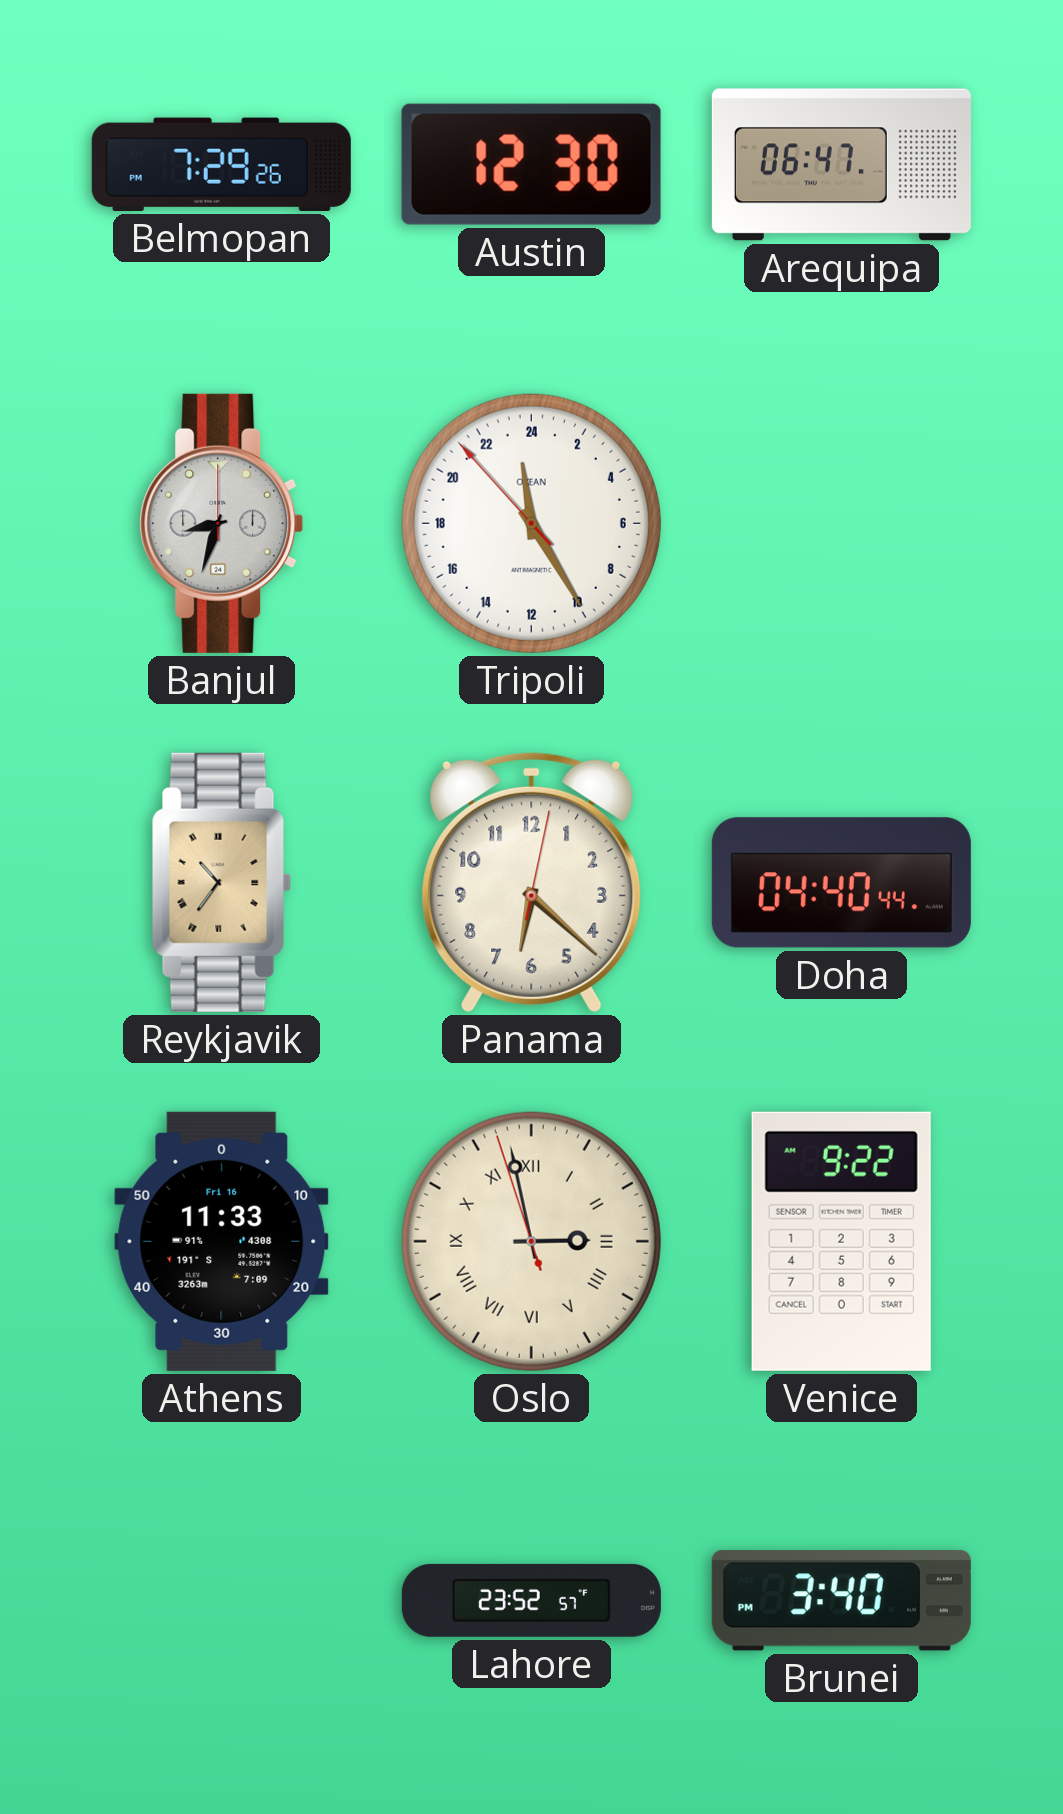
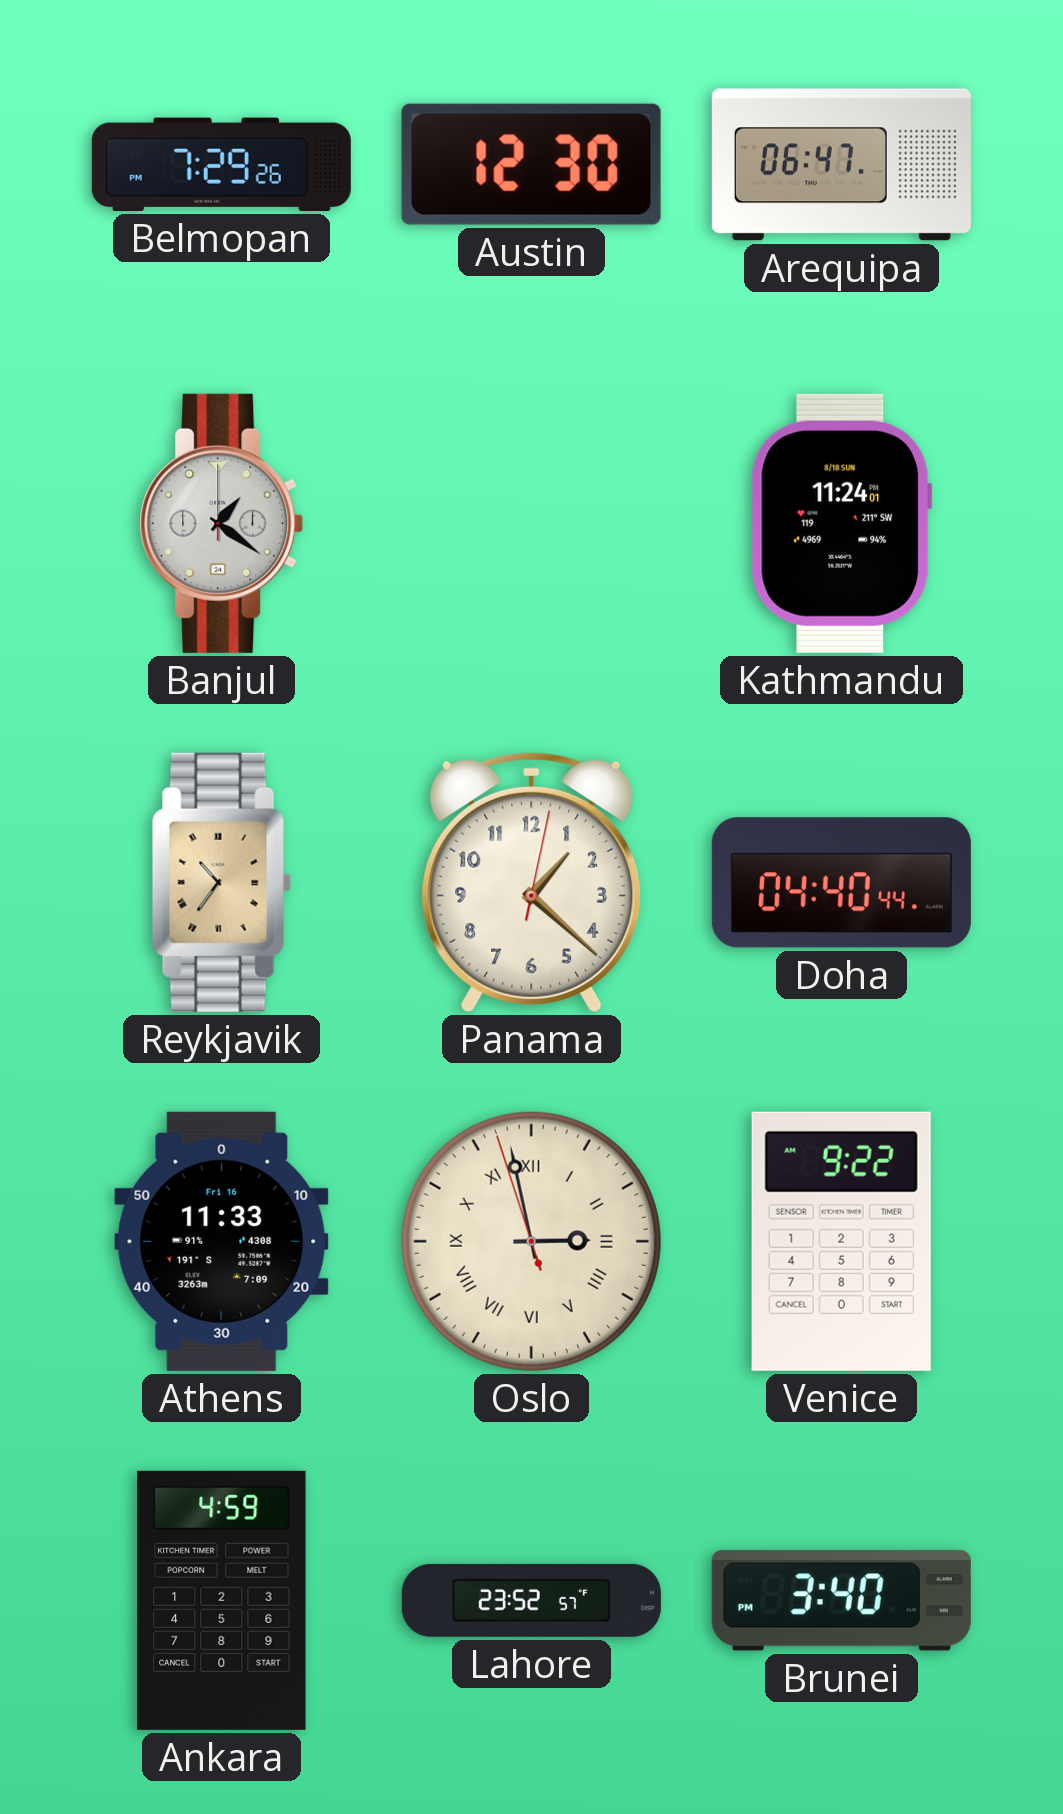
Banjul: 8:33 -> 1:21 (222, 523)
Tripoli: 23:24 -> none (531, 523)
Kathmandu: none -> 11:24 (841, 523)
Panama: 6:22 -> 1:22 (532, 882)
Ankara: none -> 4:59 (222, 1600)
